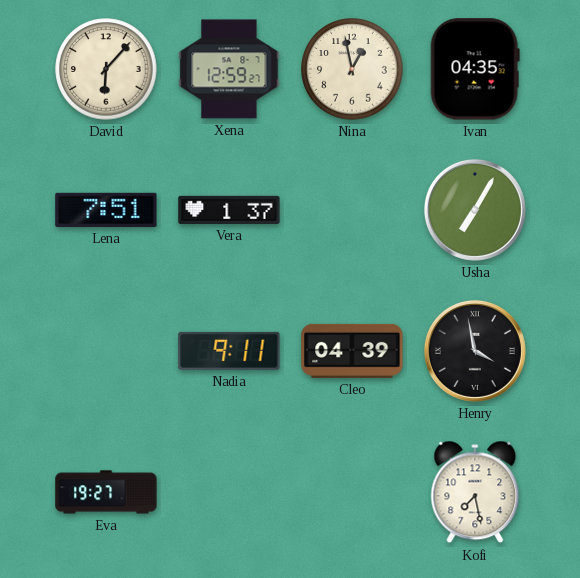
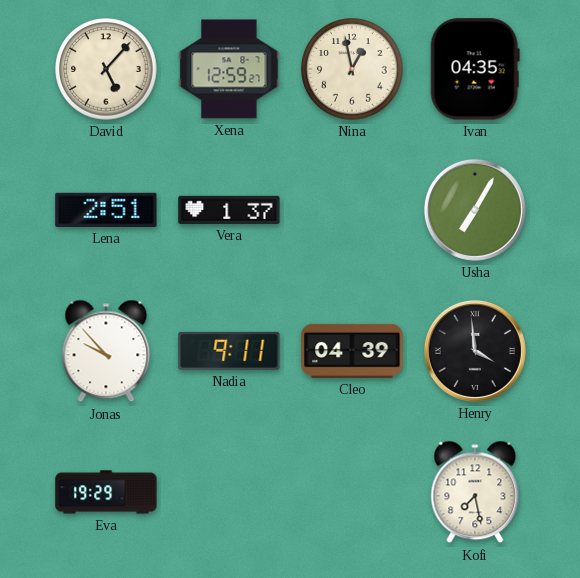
David: 6:07 -> 5:07 (106, 69)
Lena: 7:51 -> 2:51 (106, 210)
Jonas: none -> 9:53 (106, 351)
Henry: 3:58 -> 3:59 (475, 351)
Eva: 19:27 -> 19:29 (106, 492)
